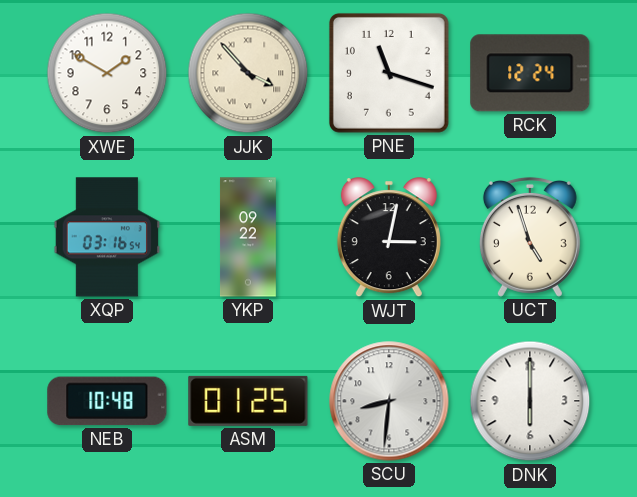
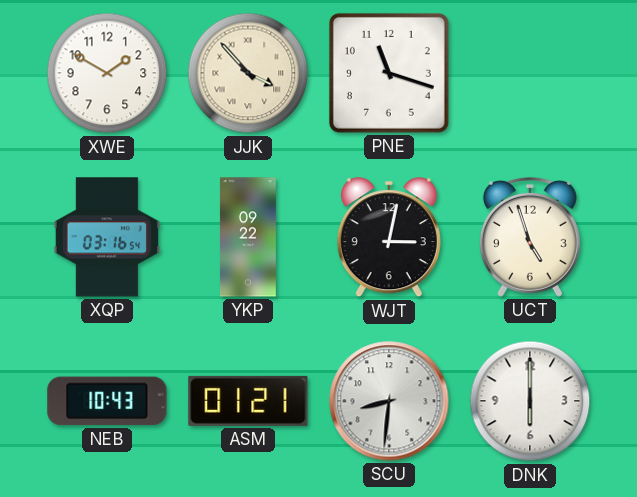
RCK: 12:24 -> none (530, 73)
NEB: 10:48 -> 10:43 (107, 401)
ASM: 01:25 -> 01:21 (248, 401)
